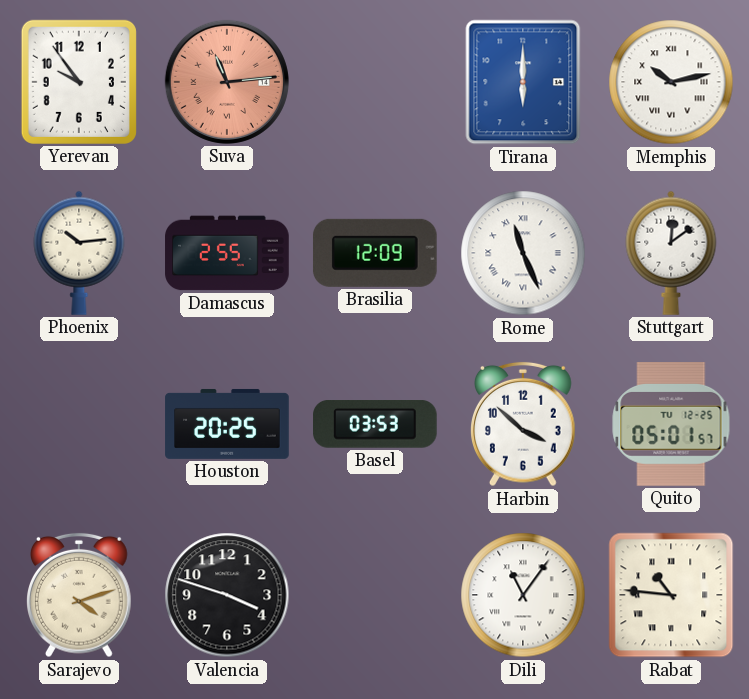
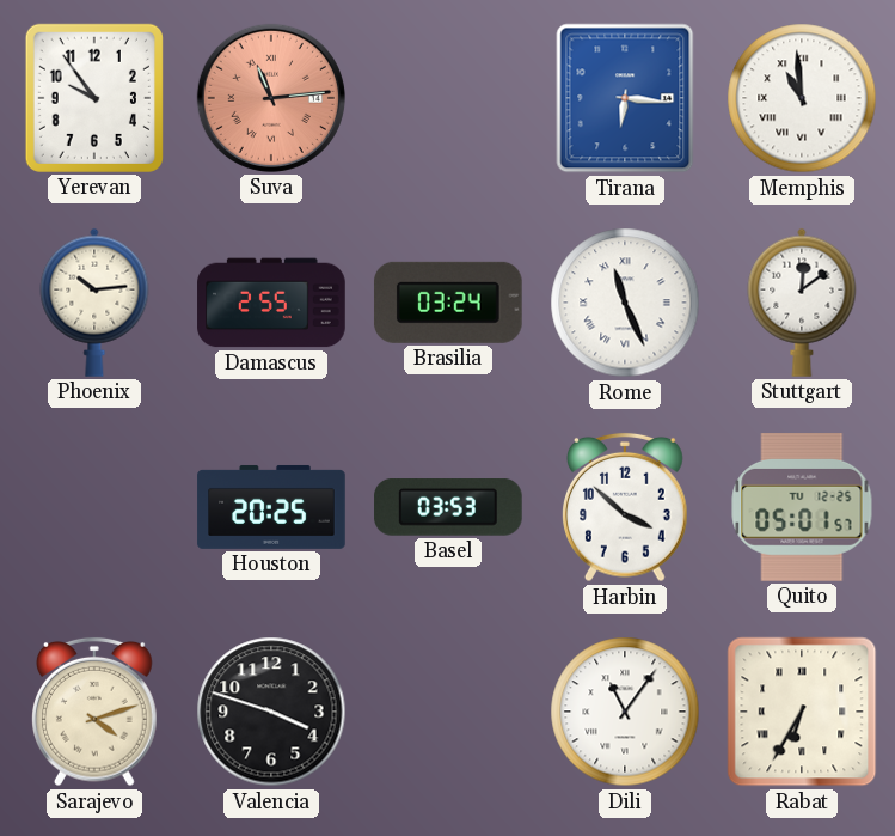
Tirana: 6:00 -> 6:16 (625, 98)
Memphis: 10:13 -> 10:59 (802, 98)
Brasilia: 12:09 -> 03:24 (448, 303)
Rabat: 10:46 -> 6:35 (802, 712)
